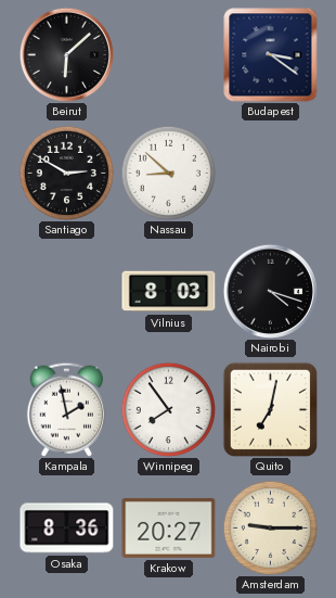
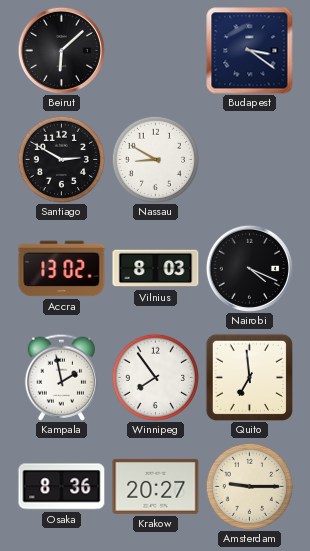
Nassau: 8:52 -> 8:50 (155, 159)
Accra: none -> 13:02 (62, 269)
Nairobi: 4:18 -> 4:19 (249, 268)
Quito: 7:02 -> 6:59 (249, 377)
